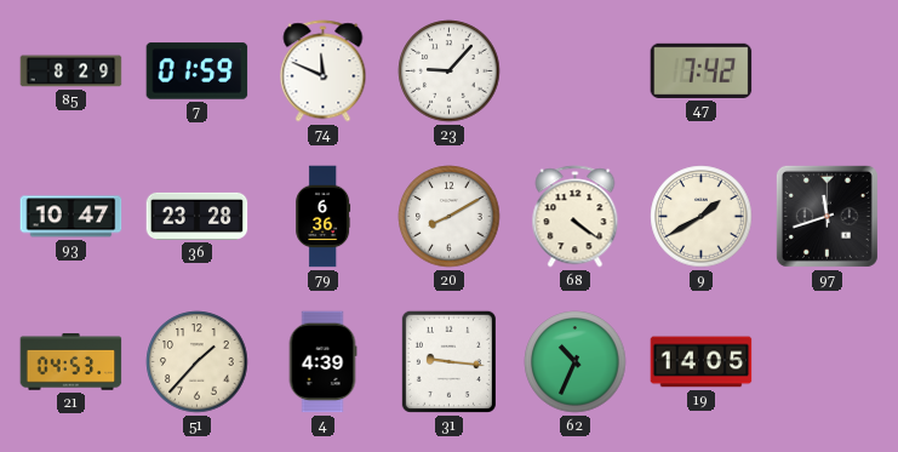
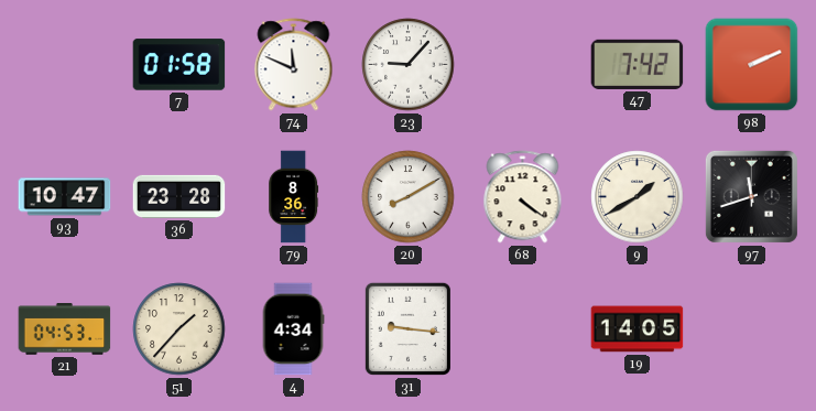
85: 8:29 -> none (72, 71)
7: 01:59 -> 01:58 (179, 65)
98: none -> 2:11 (752, 65)
79: 6:36 -> 8:36 (294, 197)
4: 4:39 -> 4:34 (293, 329)
62: 10:34 -> none (576, 362)
